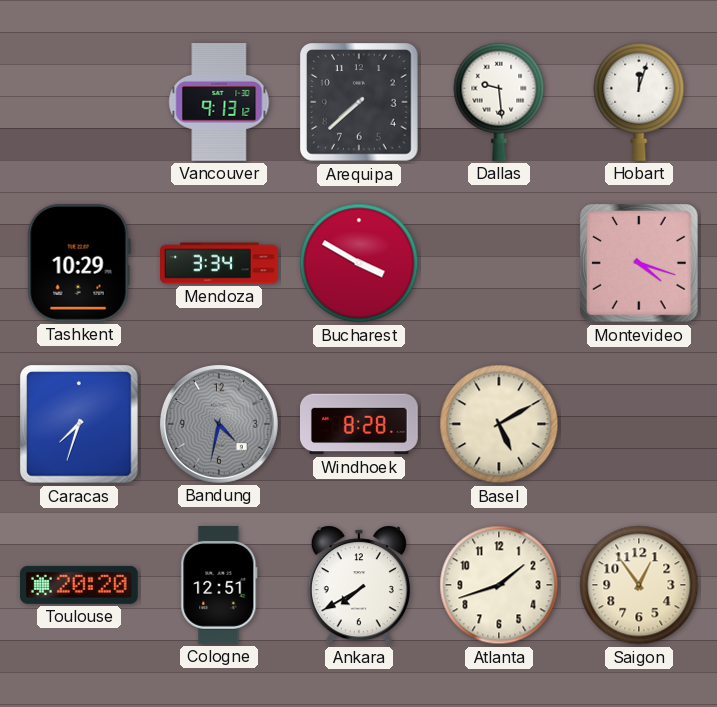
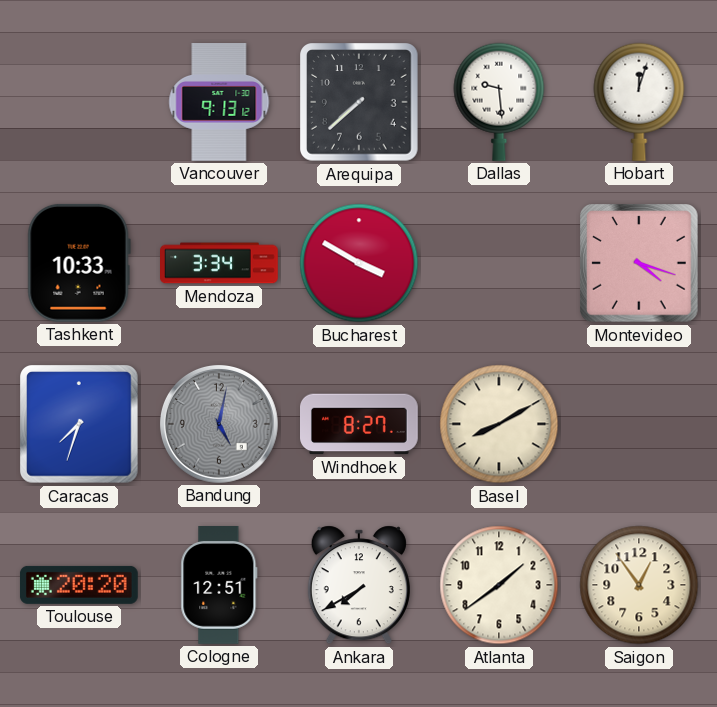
Tashkent: 10:29 -> 10:33 (79, 263)
Bandung: 4:32 -> 5:02 (219, 424)
Windhoek: 8:28 -> 8:27 (360, 424)
Basel: 5:10 -> 8:10 (499, 424)
Atlanta: 1:42 -> 1:39 (499, 585)
